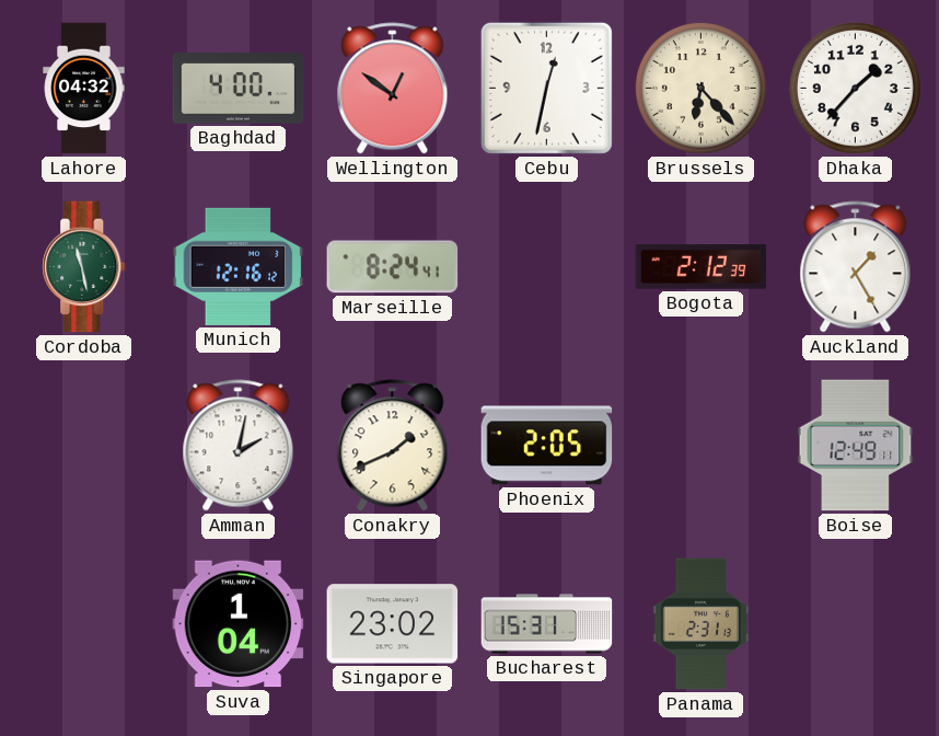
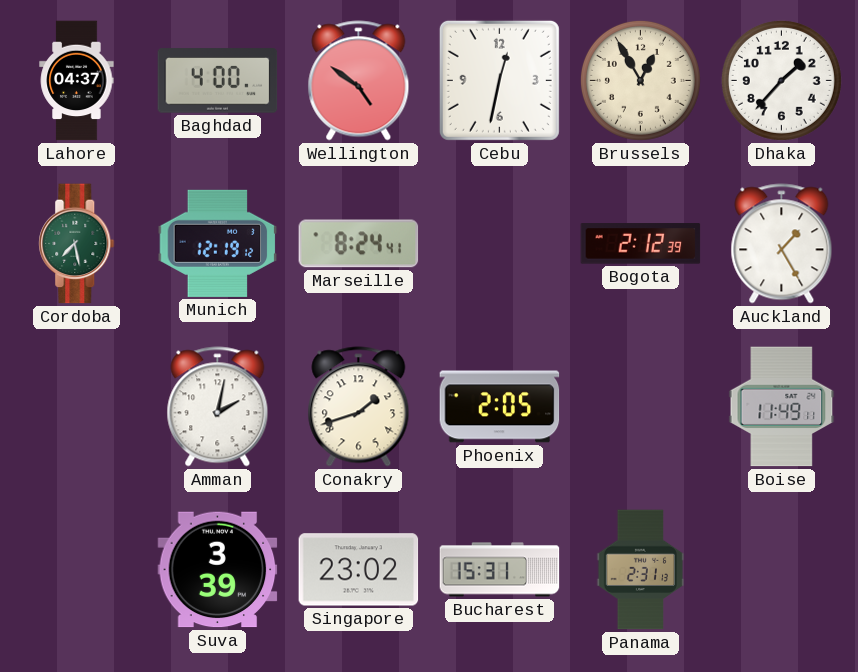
Lahore: 04:32 -> 04:37 (77, 81)
Wellington: 12:51 -> 4:51 (359, 81)
Brussels: 6:23 -> 12:55 (640, 80)
Cordoba: 11:28 -> 7:28 (77, 244)
Munich: 12:16 -> 12:19 (218, 243)
Conakry: 1:41 -> 1:42 (359, 407)
Boise: 12:49 -> 11:49 (782, 407)
Suva: 1:04 -> 3:39 (218, 570)
